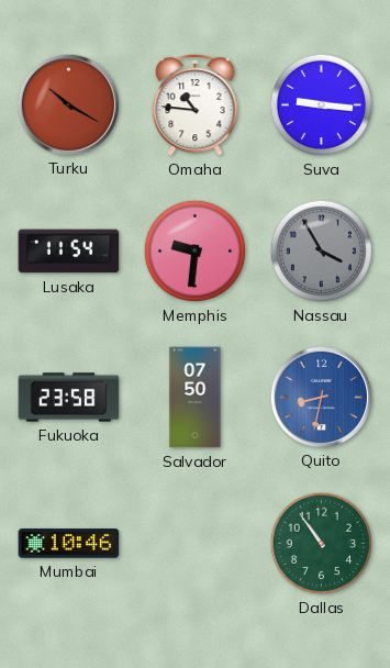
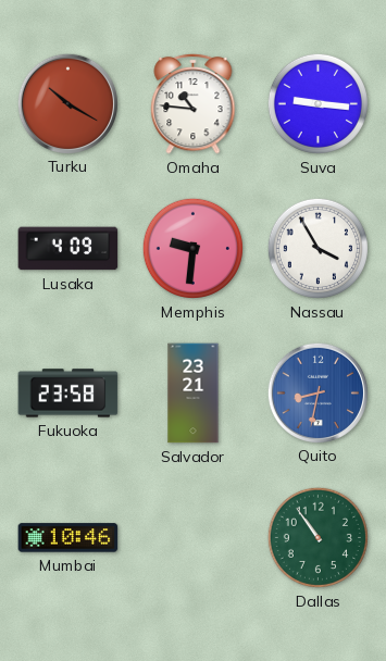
Lusaka: 11:54 -> 4:09 (69, 249)
Nassau dial: grey -> white (317, 248)
Salvador: 07:50 -> 23:21 (194, 394)
